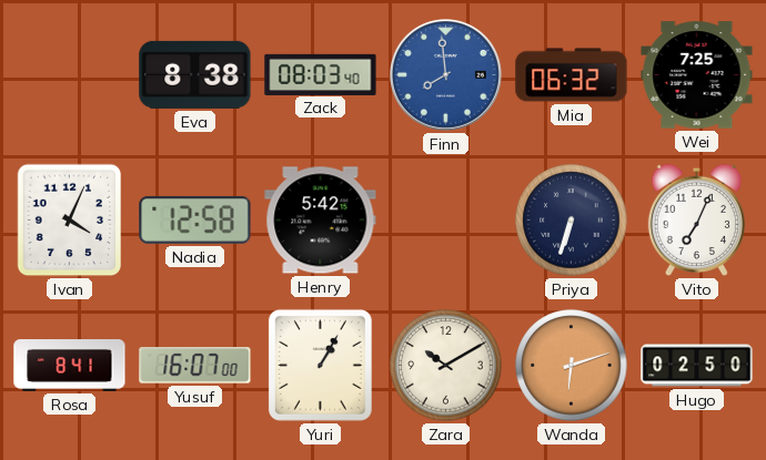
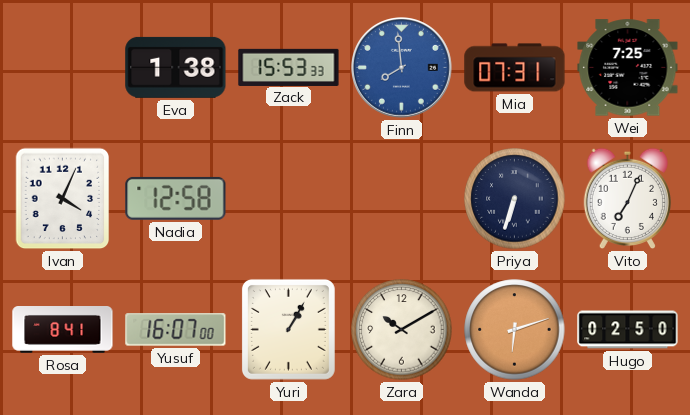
Eva: 8:38 -> 1:38 (176, 67)
Zack: 08:03 -> 15:53 (289, 67)
Mia: 06:32 -> 07:31 (515, 68)
Henry: 5:42 -> none (321, 221)
